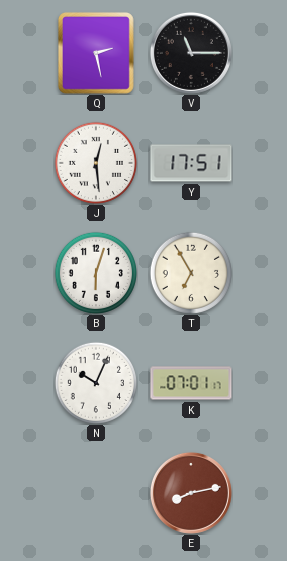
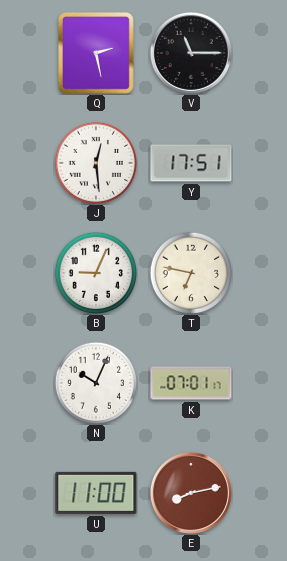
B: 6:03 -> 9:04 (95, 272)
T: 6:55 -> 6:47 (190, 272)
U: none -> 11:00 (96, 493)
